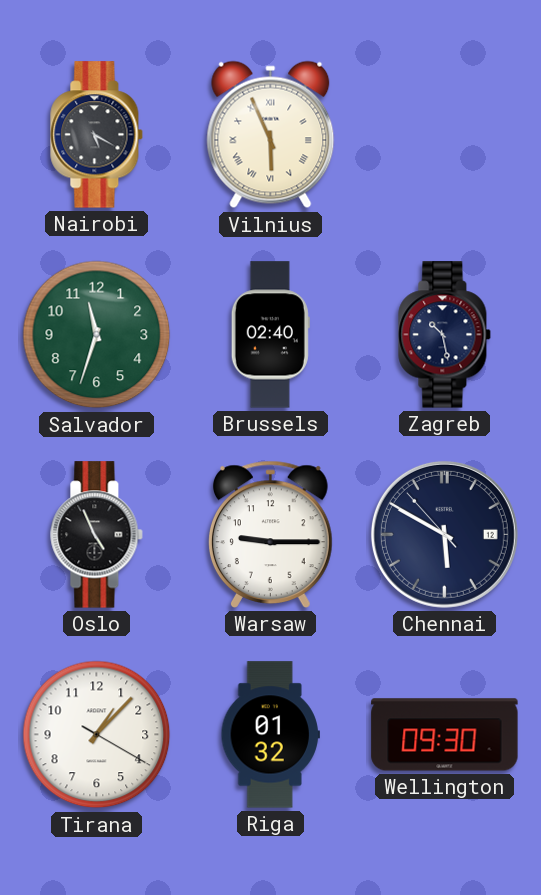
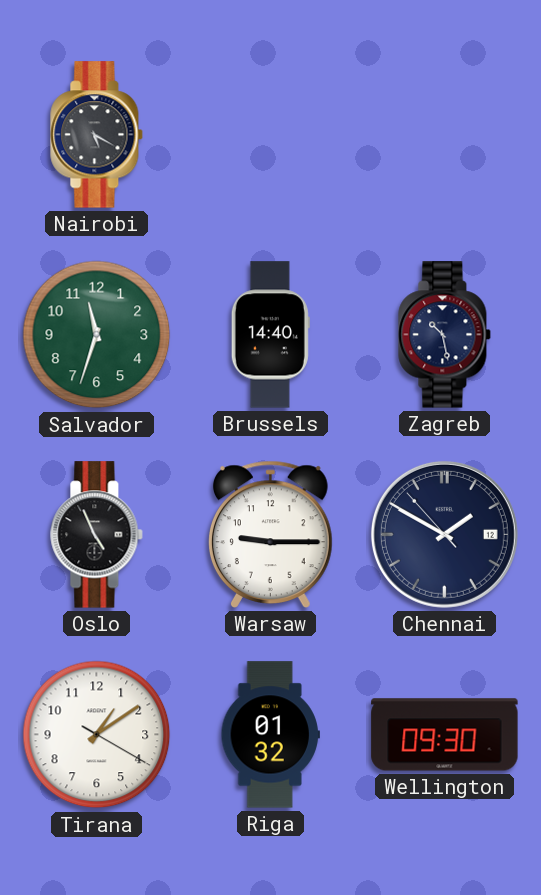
Vilnius: 5:56 -> none (271, 135)
Brussels: 02:40 -> 14:40 (270, 335)
Chennai: 5:49 -> 1:49 (444, 534)
Tirana: 1:07 -> 1:09 (97, 735)
